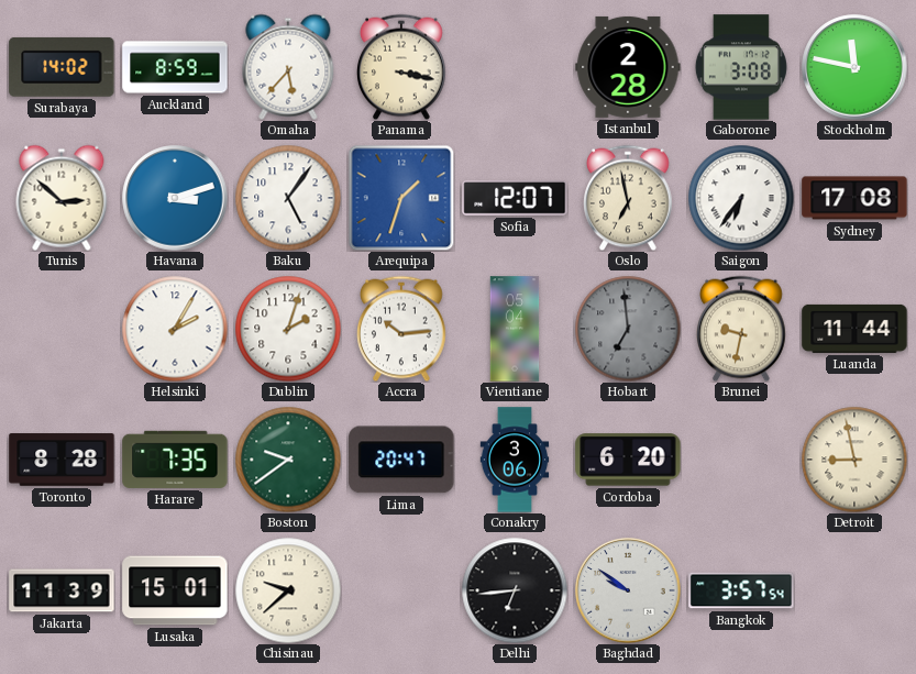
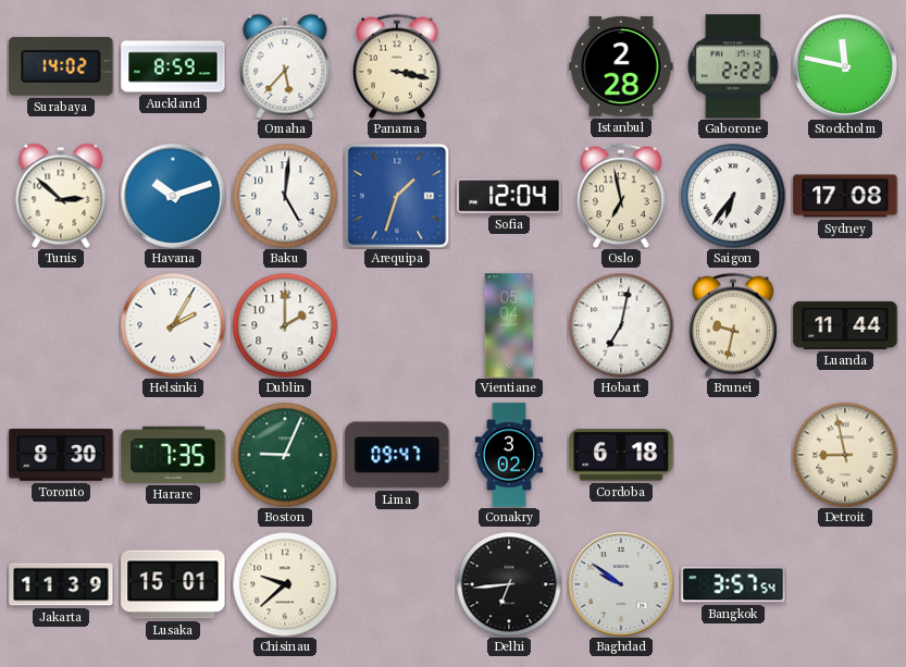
Gaborone: 3:08 -> 2:22 (733, 66)
Havana: 3:12 -> 10:12 (173, 196)
Baku: 5:06 -> 5:01 (285, 196)
Sofia: 12:07 -> 12:04 (509, 197)
Dublin: 2:03 -> 2:00 (285, 325)
Accra: 10:14 -> none (401, 329)
Hobart: 6:59 -> 7:02 (621, 325)
Hobart dial: grey -> white (621, 325)
Toronto: 8:28 -> 8:30 (61, 455)
Boston: 9:39 -> 9:04 (285, 455)
Lima: 20:47 -> 09:47 (397, 455)
Conakry: 3:06 -> 3:02 (509, 455)
Cordoba: 6:20 -> 6:18 (621, 455)
